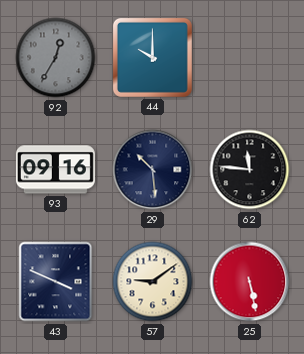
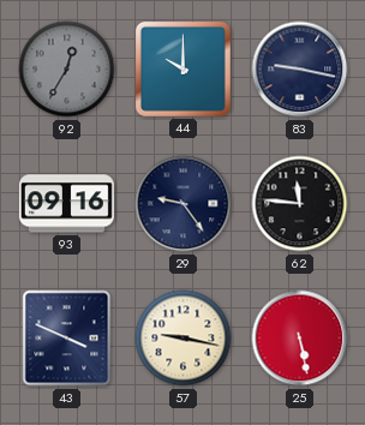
83: none -> 9:17 (300, 70)
29: 10:29 -> 9:24 (184, 204)
57: 9:09 -> 9:17 (184, 339)
